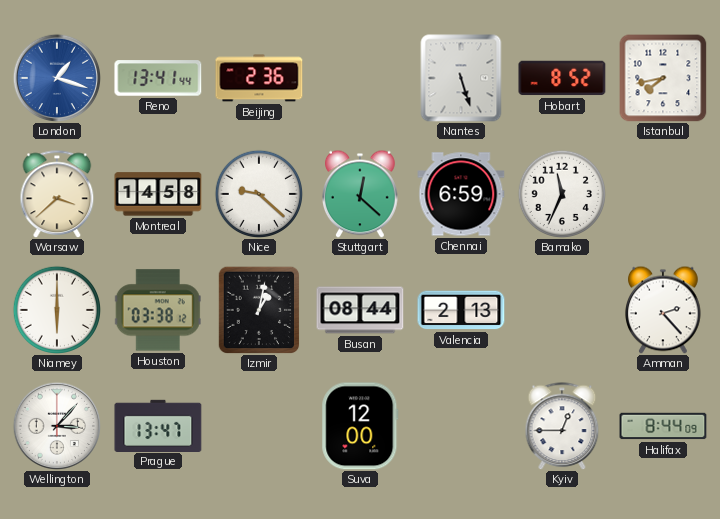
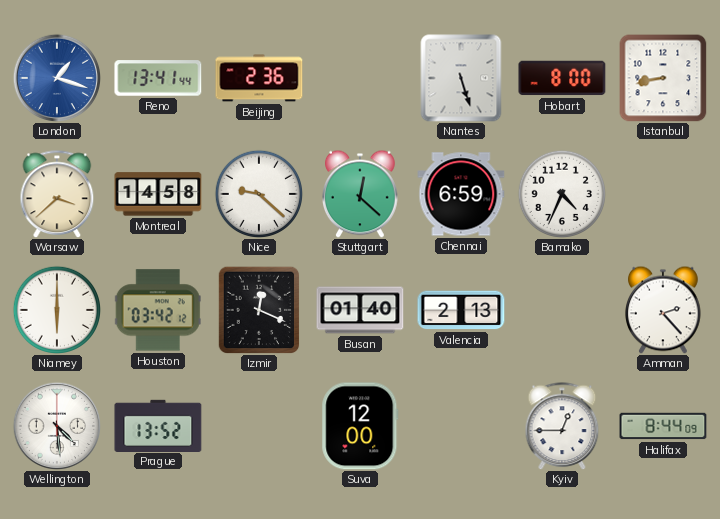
Hobart: 8:52 -> 8:00 (562, 78)
Istanbul: 7:43 -> 8:43 (663, 78)
Bamako: 11:34 -> 4:34 (562, 194)
Houston: 03:38 -> 03:42 (158, 310)
Izmir: 1:02 -> 12:19 (259, 310)
Busan: 08:44 -> 01:40 (360, 310)
Wellington: 3:07 -> 4:29 (56, 425)
Prague: 13:47 -> 13:52 (158, 425)
